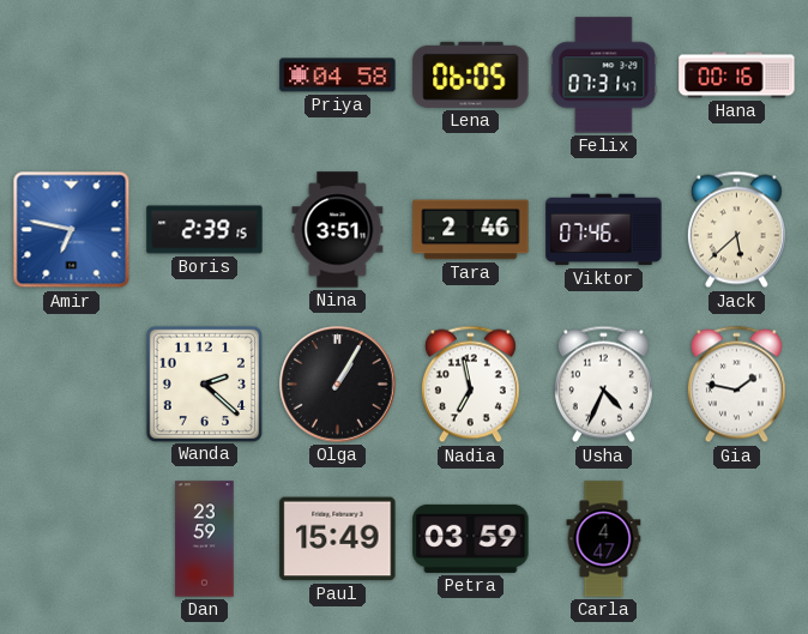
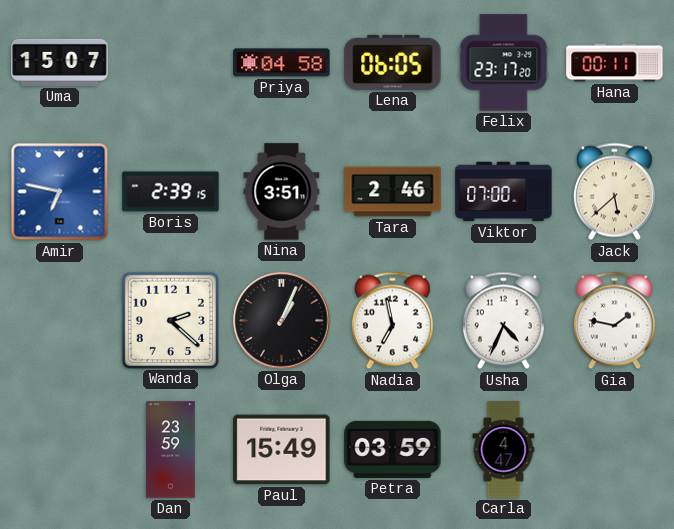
Uma: none -> 15:07 (60, 62)
Felix: 07:31 -> 23:17 (504, 63)
Hana: 00:16 -> 00:11 (615, 63)
Viktor: 07:46 -> 07:00 (504, 192)
Olga: 1:05 -> 1:04 (282, 321)
